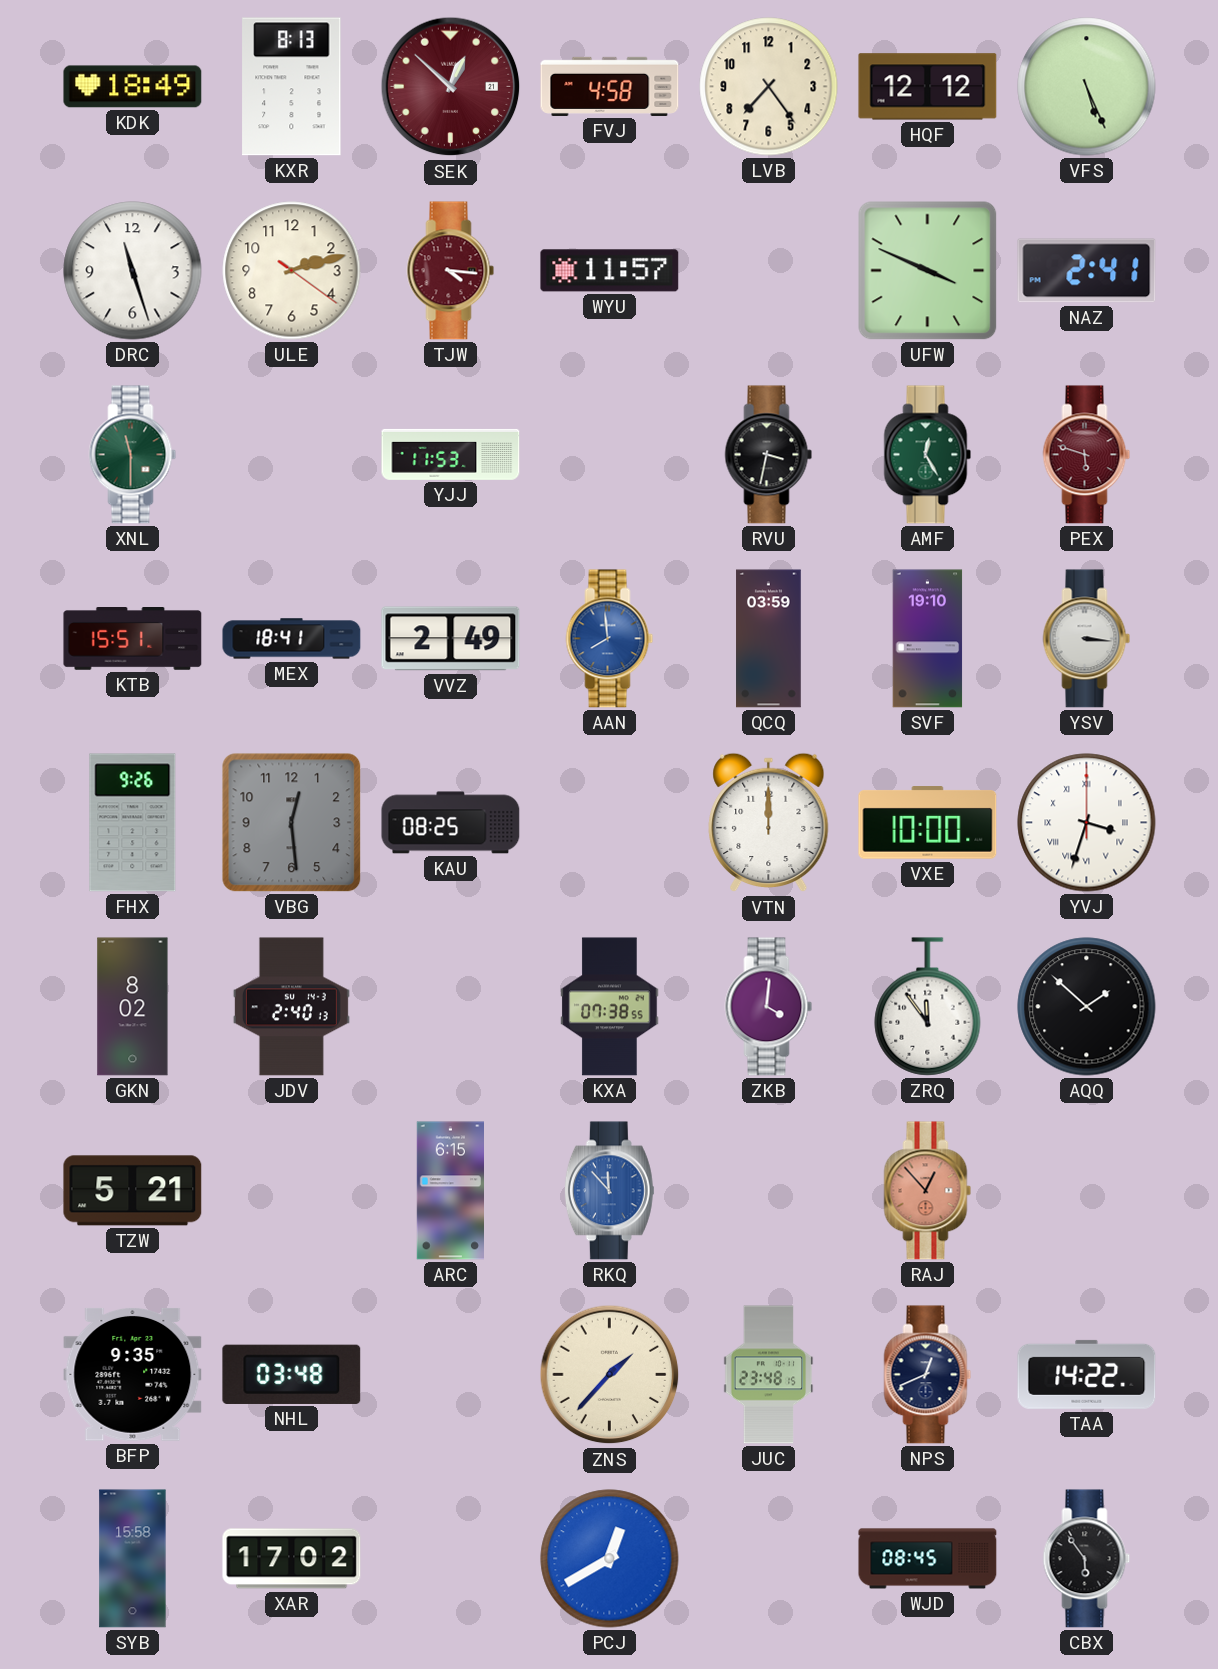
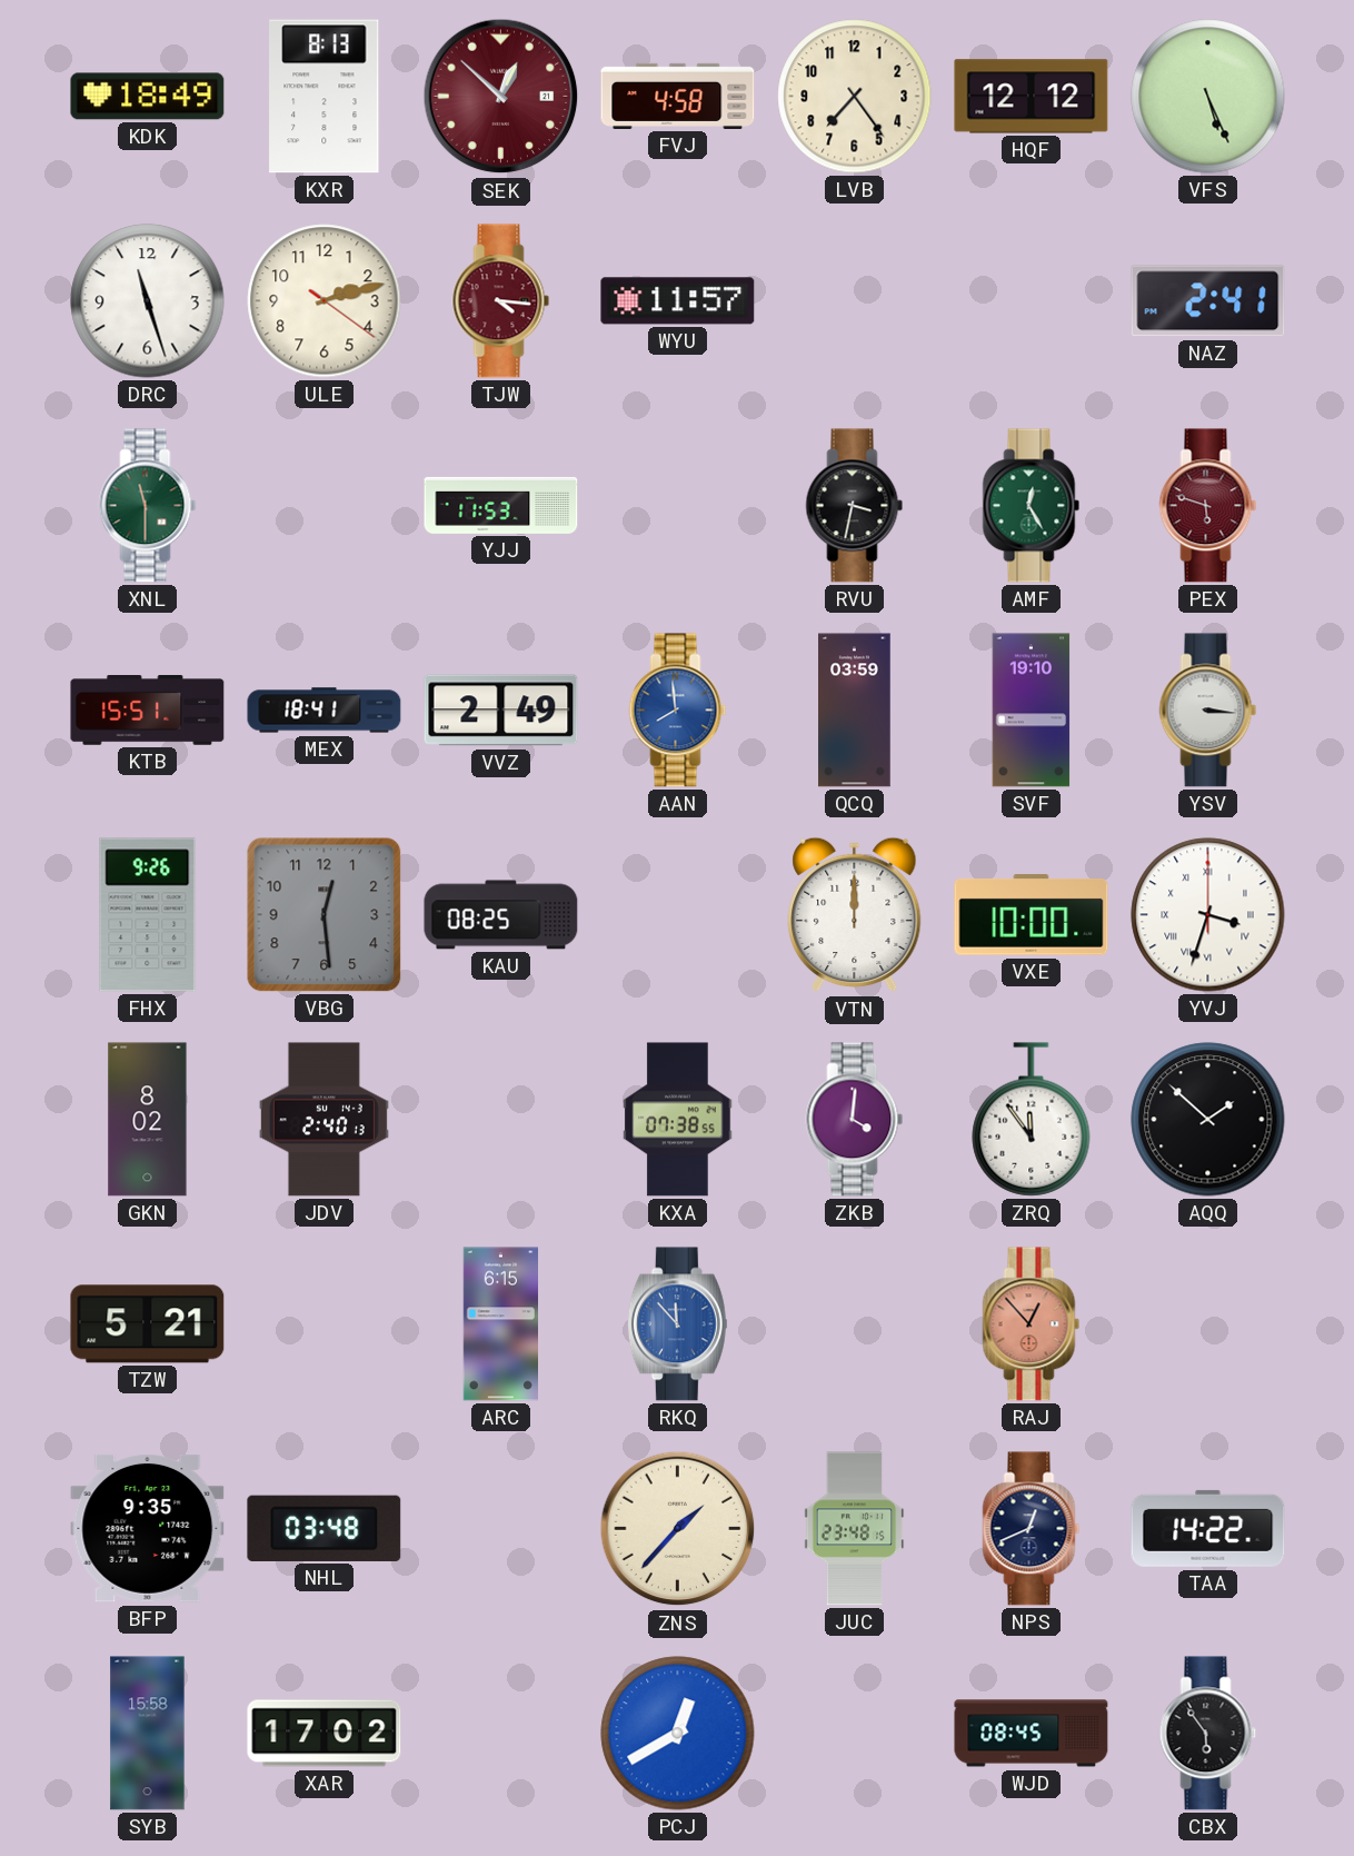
UFW: 3:49 -> none (928, 271)
